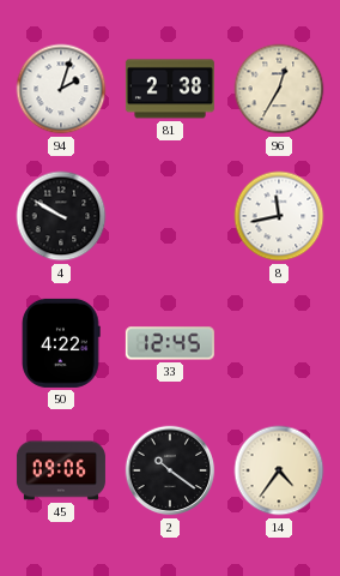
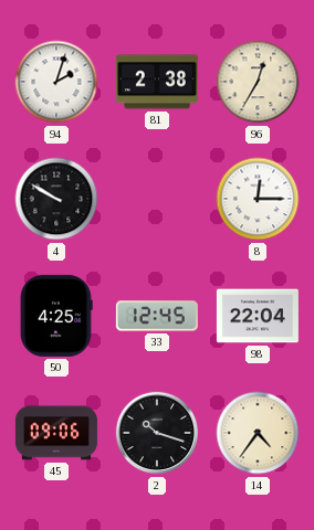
8: 11:43 -> 12:15 (258, 199)
50: 4:22 -> 4:25 (56, 316)
98: none -> 22:04 (258, 316)
2: 10:21 -> 10:18 (157, 433)
